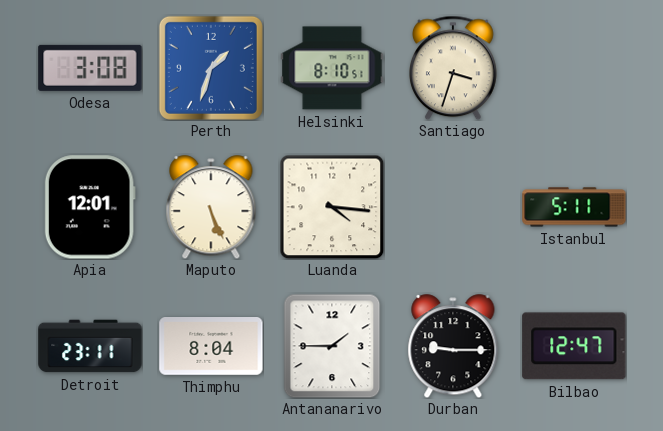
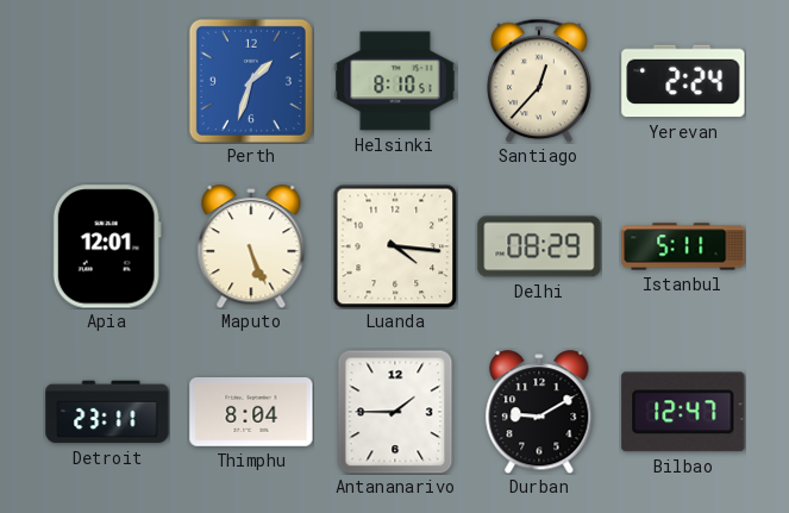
Odesa: 3:08 -> none (90, 68)
Santiago: 3:33 -> 12:37 (540, 81)
Yerevan: none -> 2:24 (683, 81)
Delhi: none -> 08:29 (539, 246)
Durban: 9:15 -> 9:10 (539, 412)
